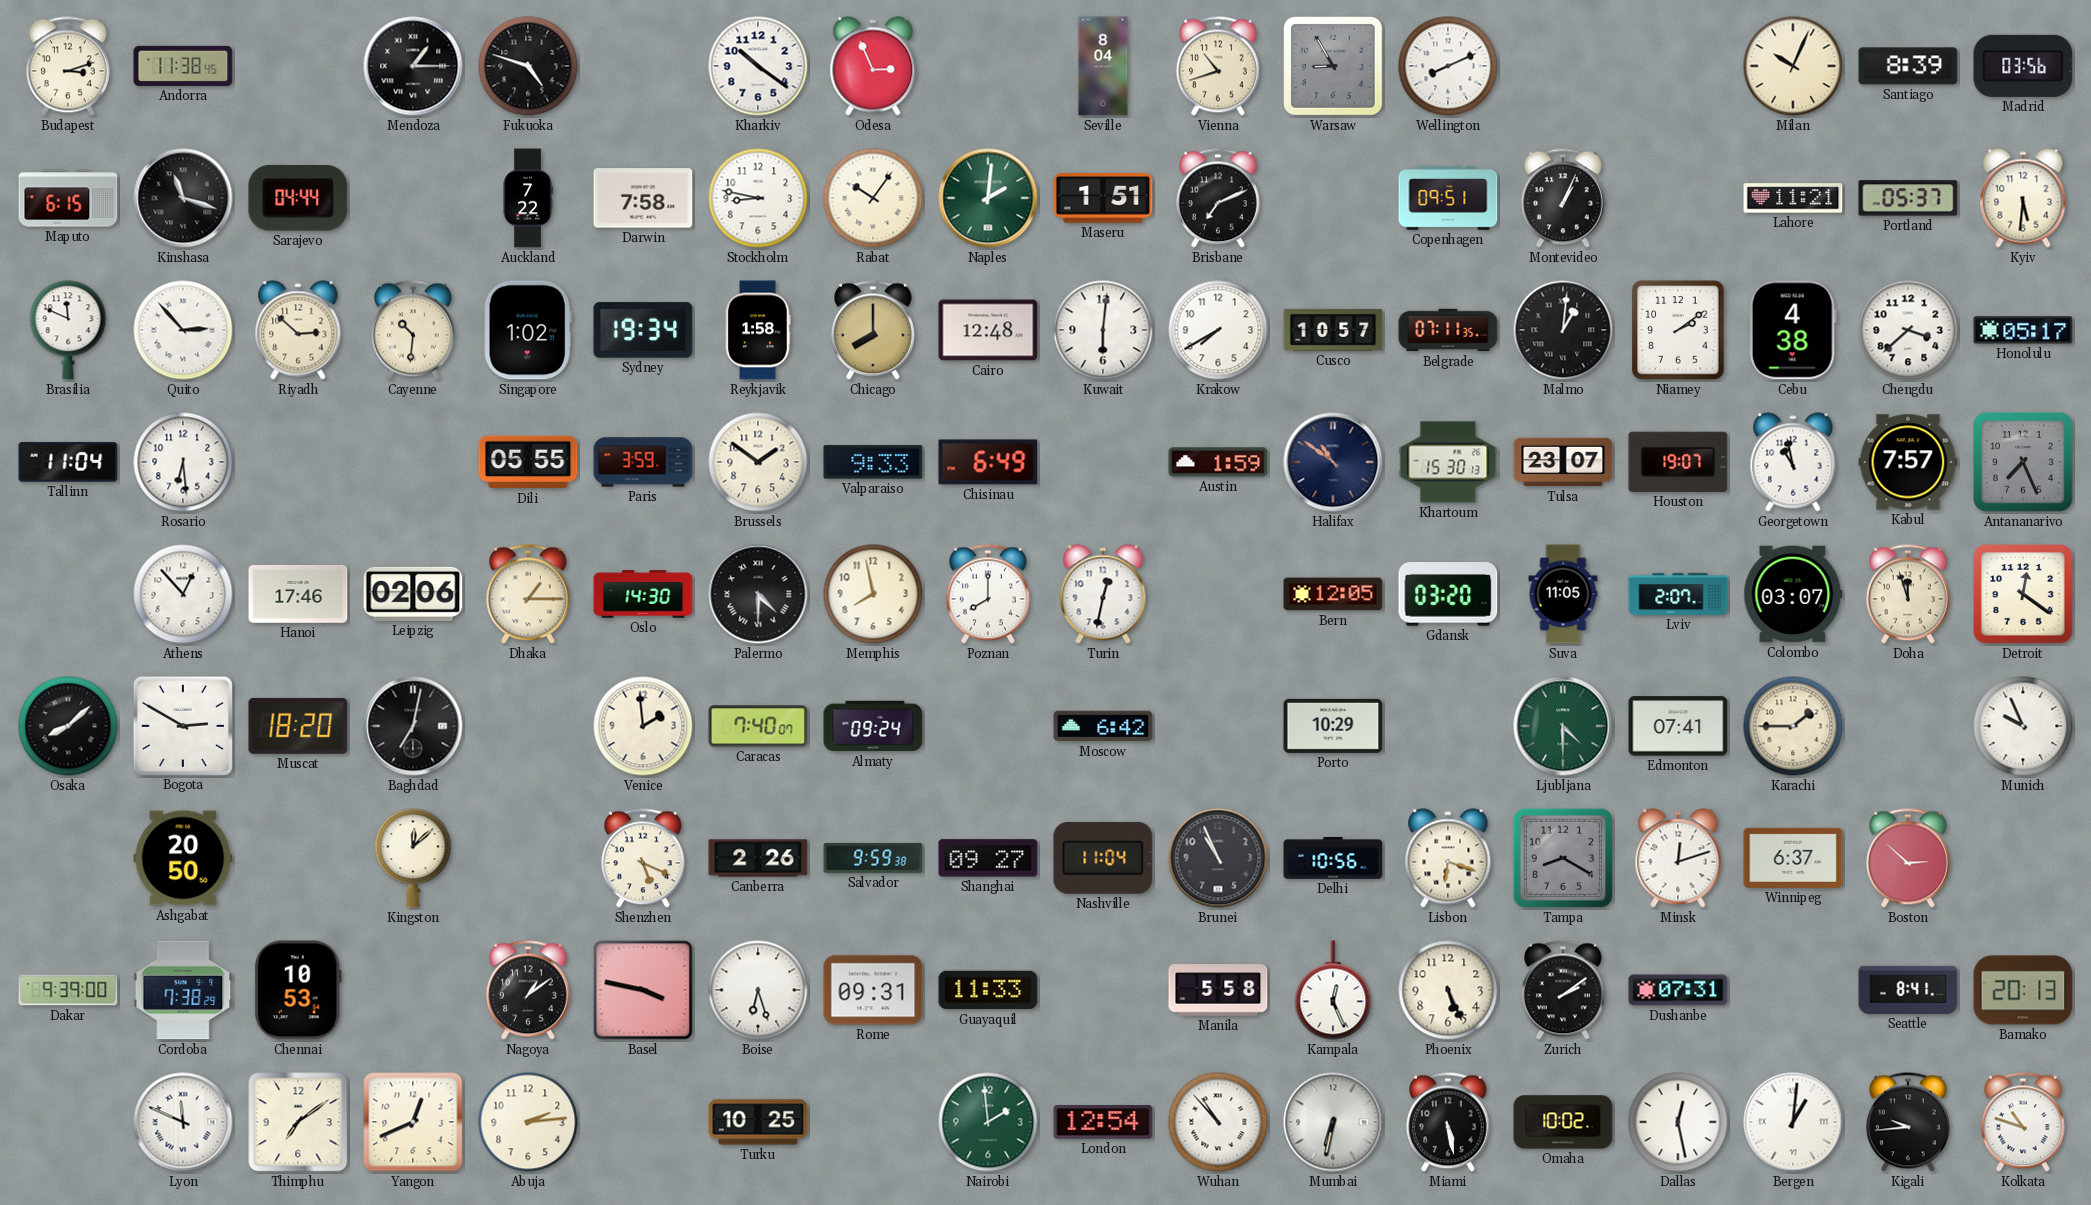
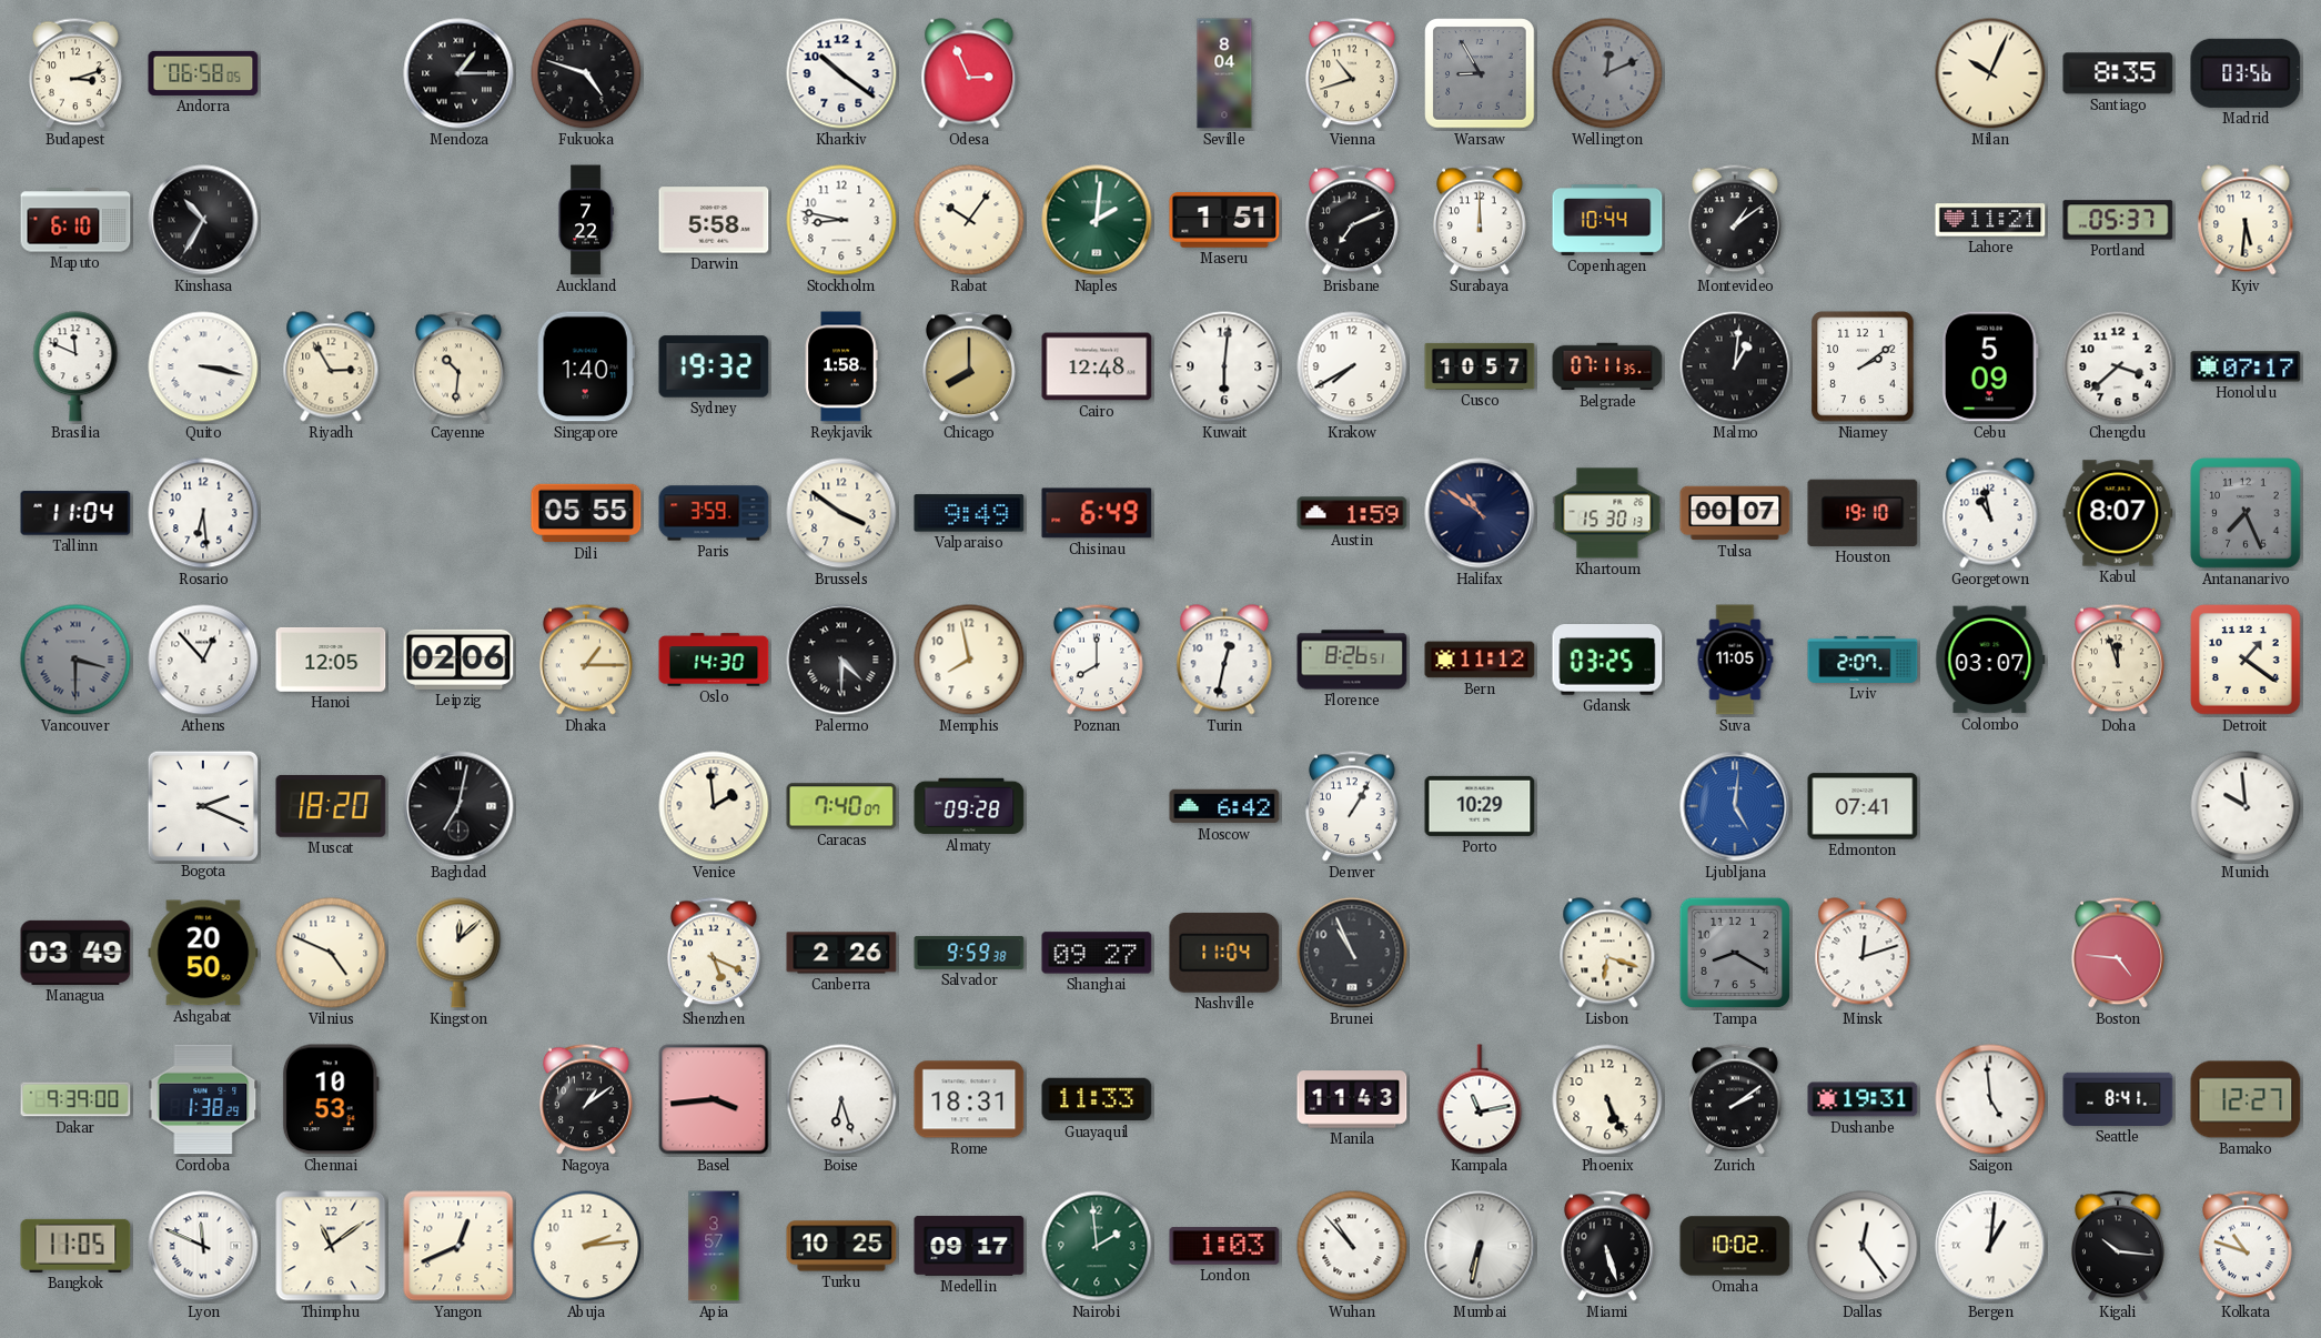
Andorra: 11:38 -> 06:58 (203, 73)
Wellington: 8:11 -> 12:11 (1607, 73)
Wellington dial: white -> grey (1607, 73)
Santiago: 8:39 -> 8:35 (2118, 73)
Maputo: 6:15 -> 6:10 (75, 220)
Kinshasa: 11:18 -> 10:35 (203, 220)
Sarajevo: 04:44 -> none (298, 198)
Darwin: 7:58 -> 5:58 (714, 220)
Surabaya: none -> 12:00 (1480, 220)
Copenhagen: 09:51 -> 10:44 (1607, 221)
Montevideo: 1:04 -> 1:09 (1735, 220)
Quito: 2:53 -> 3:17 (203, 366)
Riyadh: 2:52 -> 2:55 (331, 366)
Singapore: 1:02 -> 1:40 (586, 366)
Sydney: 19:34 -> 19:32 (714, 366)
Cebu: 4:38 -> 5:09 (1990, 366)
Honolulu: 05:17 -> 07:17 (2246, 366)
Brussels: 1:51 -> 3:51 (841, 513)
Valparaiso: 9:33 -> 9:49 (969, 513)
Tulsa: 23:07 -> 00:07 (1735, 513)
Houston: 19:07 -> 19:10 (1863, 513)
Kabul: 7:57 -> 8:07 (2118, 513)
Vancouver: none -> 3:30 (75, 660)
Hanoi: 17:46 -> 12:05 (331, 660)
Florence: none -> 8:26 (1352, 660)
Bern: 12:05 -> 11:12 (1480, 660)
Gdansk: 03:20 -> 03:25 (1607, 660)
Detroit: 12:21 -> 1:21 (2246, 660)
Osaka: 8:08 -> none (68, 726)
Bogota: 2:50 -> 2:19 (202, 805)
Almaty: 09:24 -> 09:28 (969, 806)
Denver: none -> 1:05 (1352, 806)
Ljubljana: 4:30 -> 5:01 (1735, 806)
Ljubljana dial: green -> blue (1735, 806)
Karachi: 1:45 -> none (1793, 726)
Munich: 9:56 -> 9:59 (2246, 806)
Managua: none -> 03:49 (75, 953)
Vilnius: none -> 4:49 (331, 953)
Delhi: 10:56 -> none (1333, 859)
Winnipeg: 6:37 -> none (1793, 858)
Boston: 2:52 -> 4:46 (2118, 953)
Cordoba: 7:38 -> 1:38 (203, 1099)
Basel: 3:47 -> 3:44 (714, 1099)
Rome: 09:31 -> 18:31 (969, 1099)
Manila: 5:58 -> 11:43 (1352, 1099)
Kampala: 12:26 -> 11:13 (1480, 1099)
Dushanbe: 07:31 -> 19:31 (1863, 1099)
Saigon: none -> 4:59 (1990, 1099)
Bamako: 20:13 -> 12:27 (2246, 1099)
Bangkok: none -> 11:05 (75, 1246)
Thimphu: 7:09 -> 11:09 (331, 1246)
Apia: none -> 3:57 (714, 1246)
Medellin: none -> 09:17 (969, 1246)
London: 12:54 -> 1:03 (1224, 1246)
Miami: 5:28 -> 5:27 (1607, 1246)
Dallas: 12:28 -> 12:24 (1863, 1246)
Kigali: 9:44 -> 10:16 (2118, 1246)
